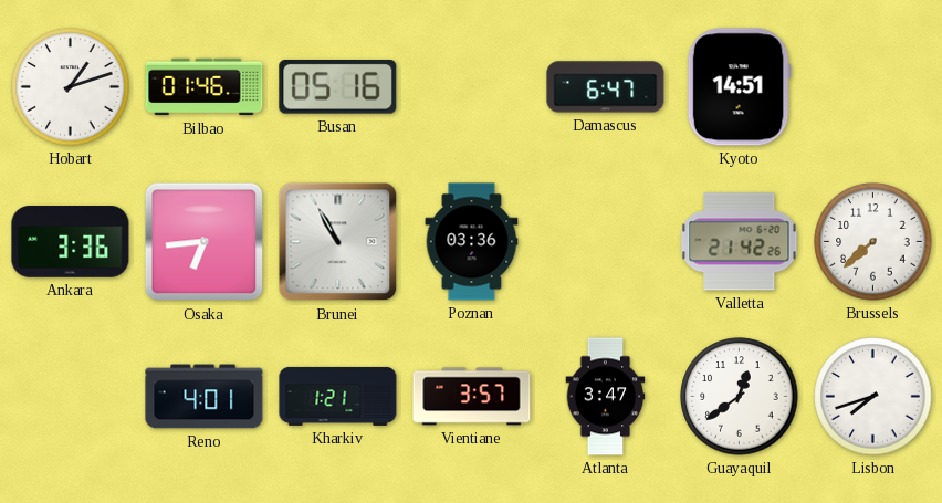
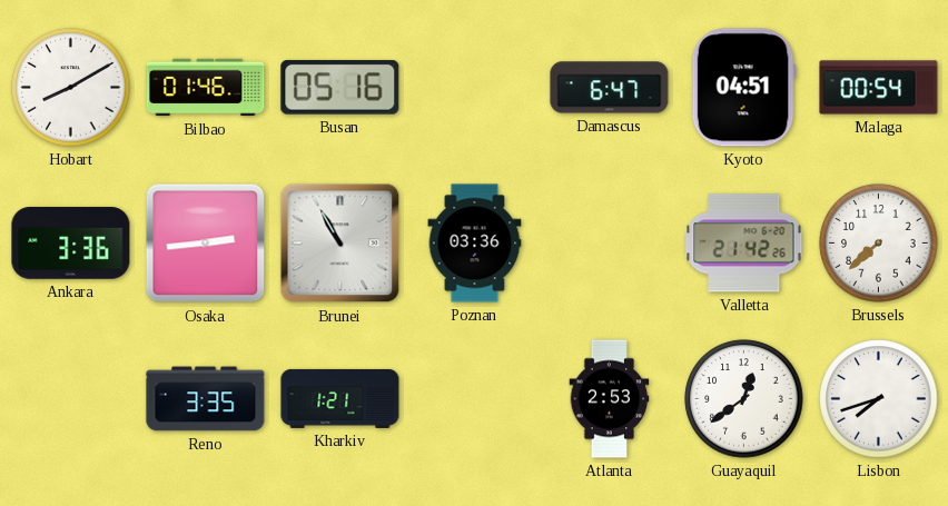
Hobart: 1:12 -> 8:10 (71, 88)
Kyoto: 14:51 -> 04:51 (743, 88)
Malaga: none -> 00:54 (879, 88)
Osaka: 6:44 -> 2:44 (206, 244)
Reno: 4:01 -> 3:35 (206, 399)
Vientiane: 3:57 -> none (472, 397)
Atlanta: 3:47 -> 2:53 (610, 399)
